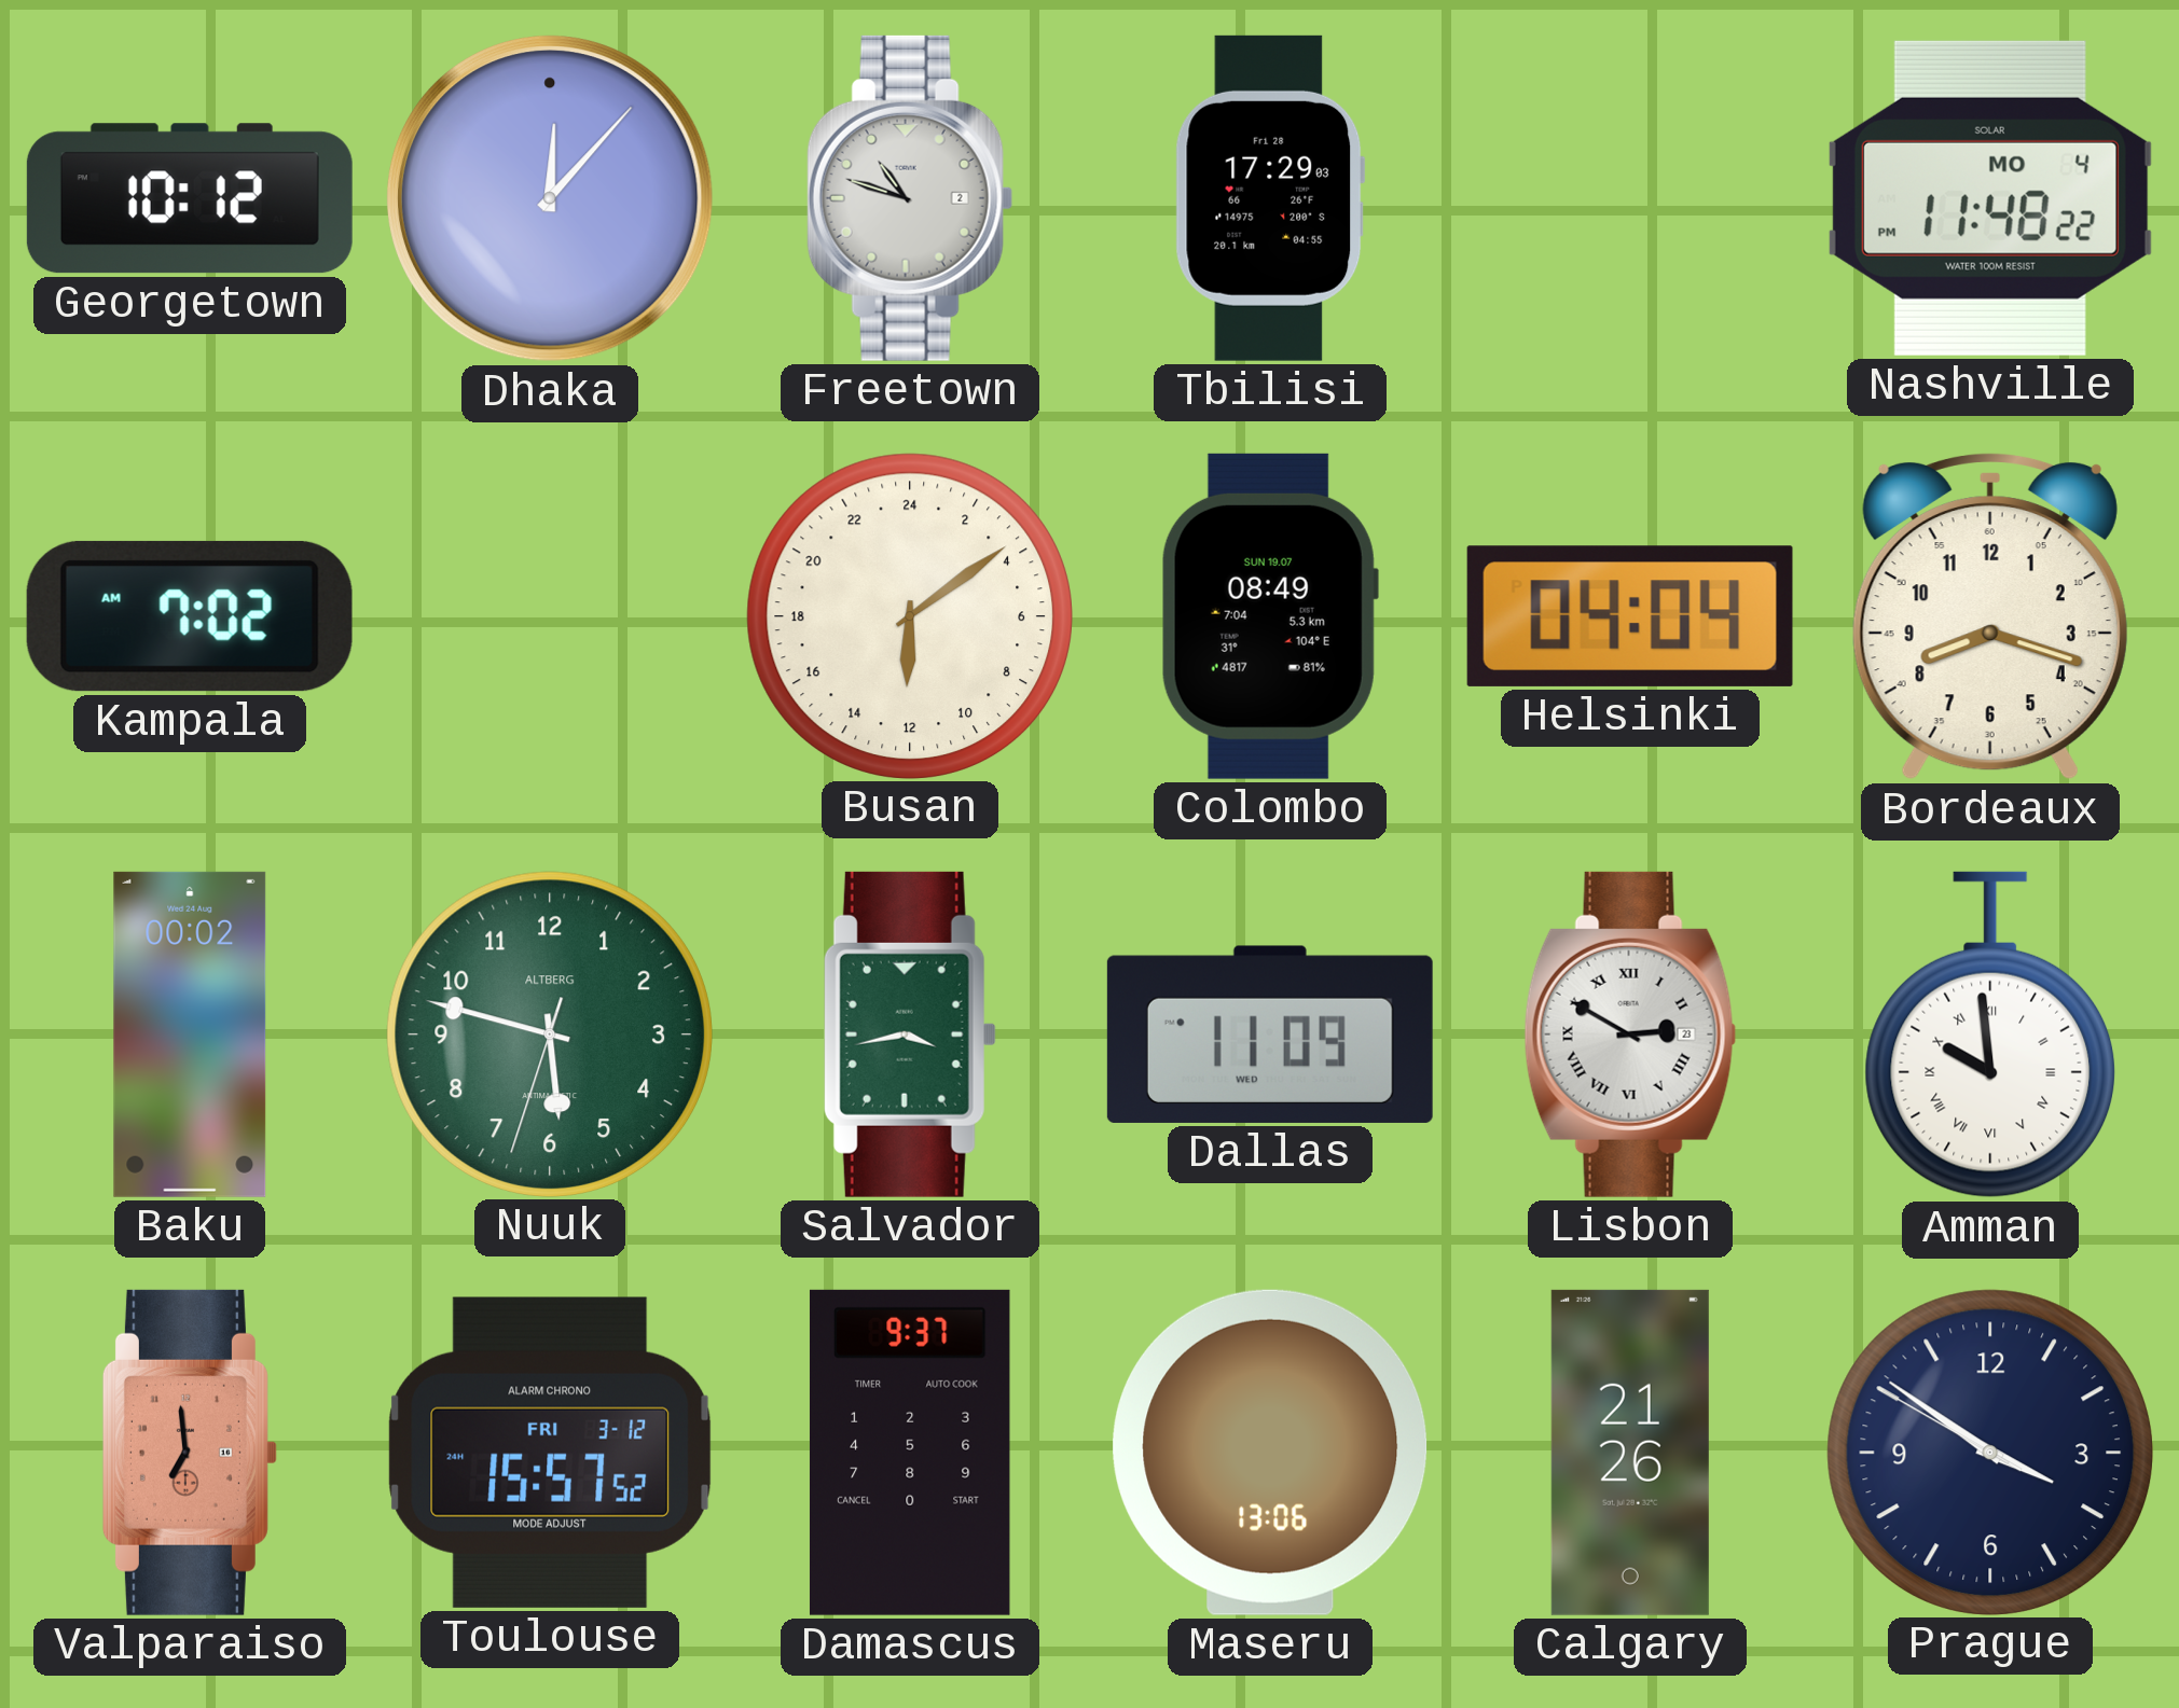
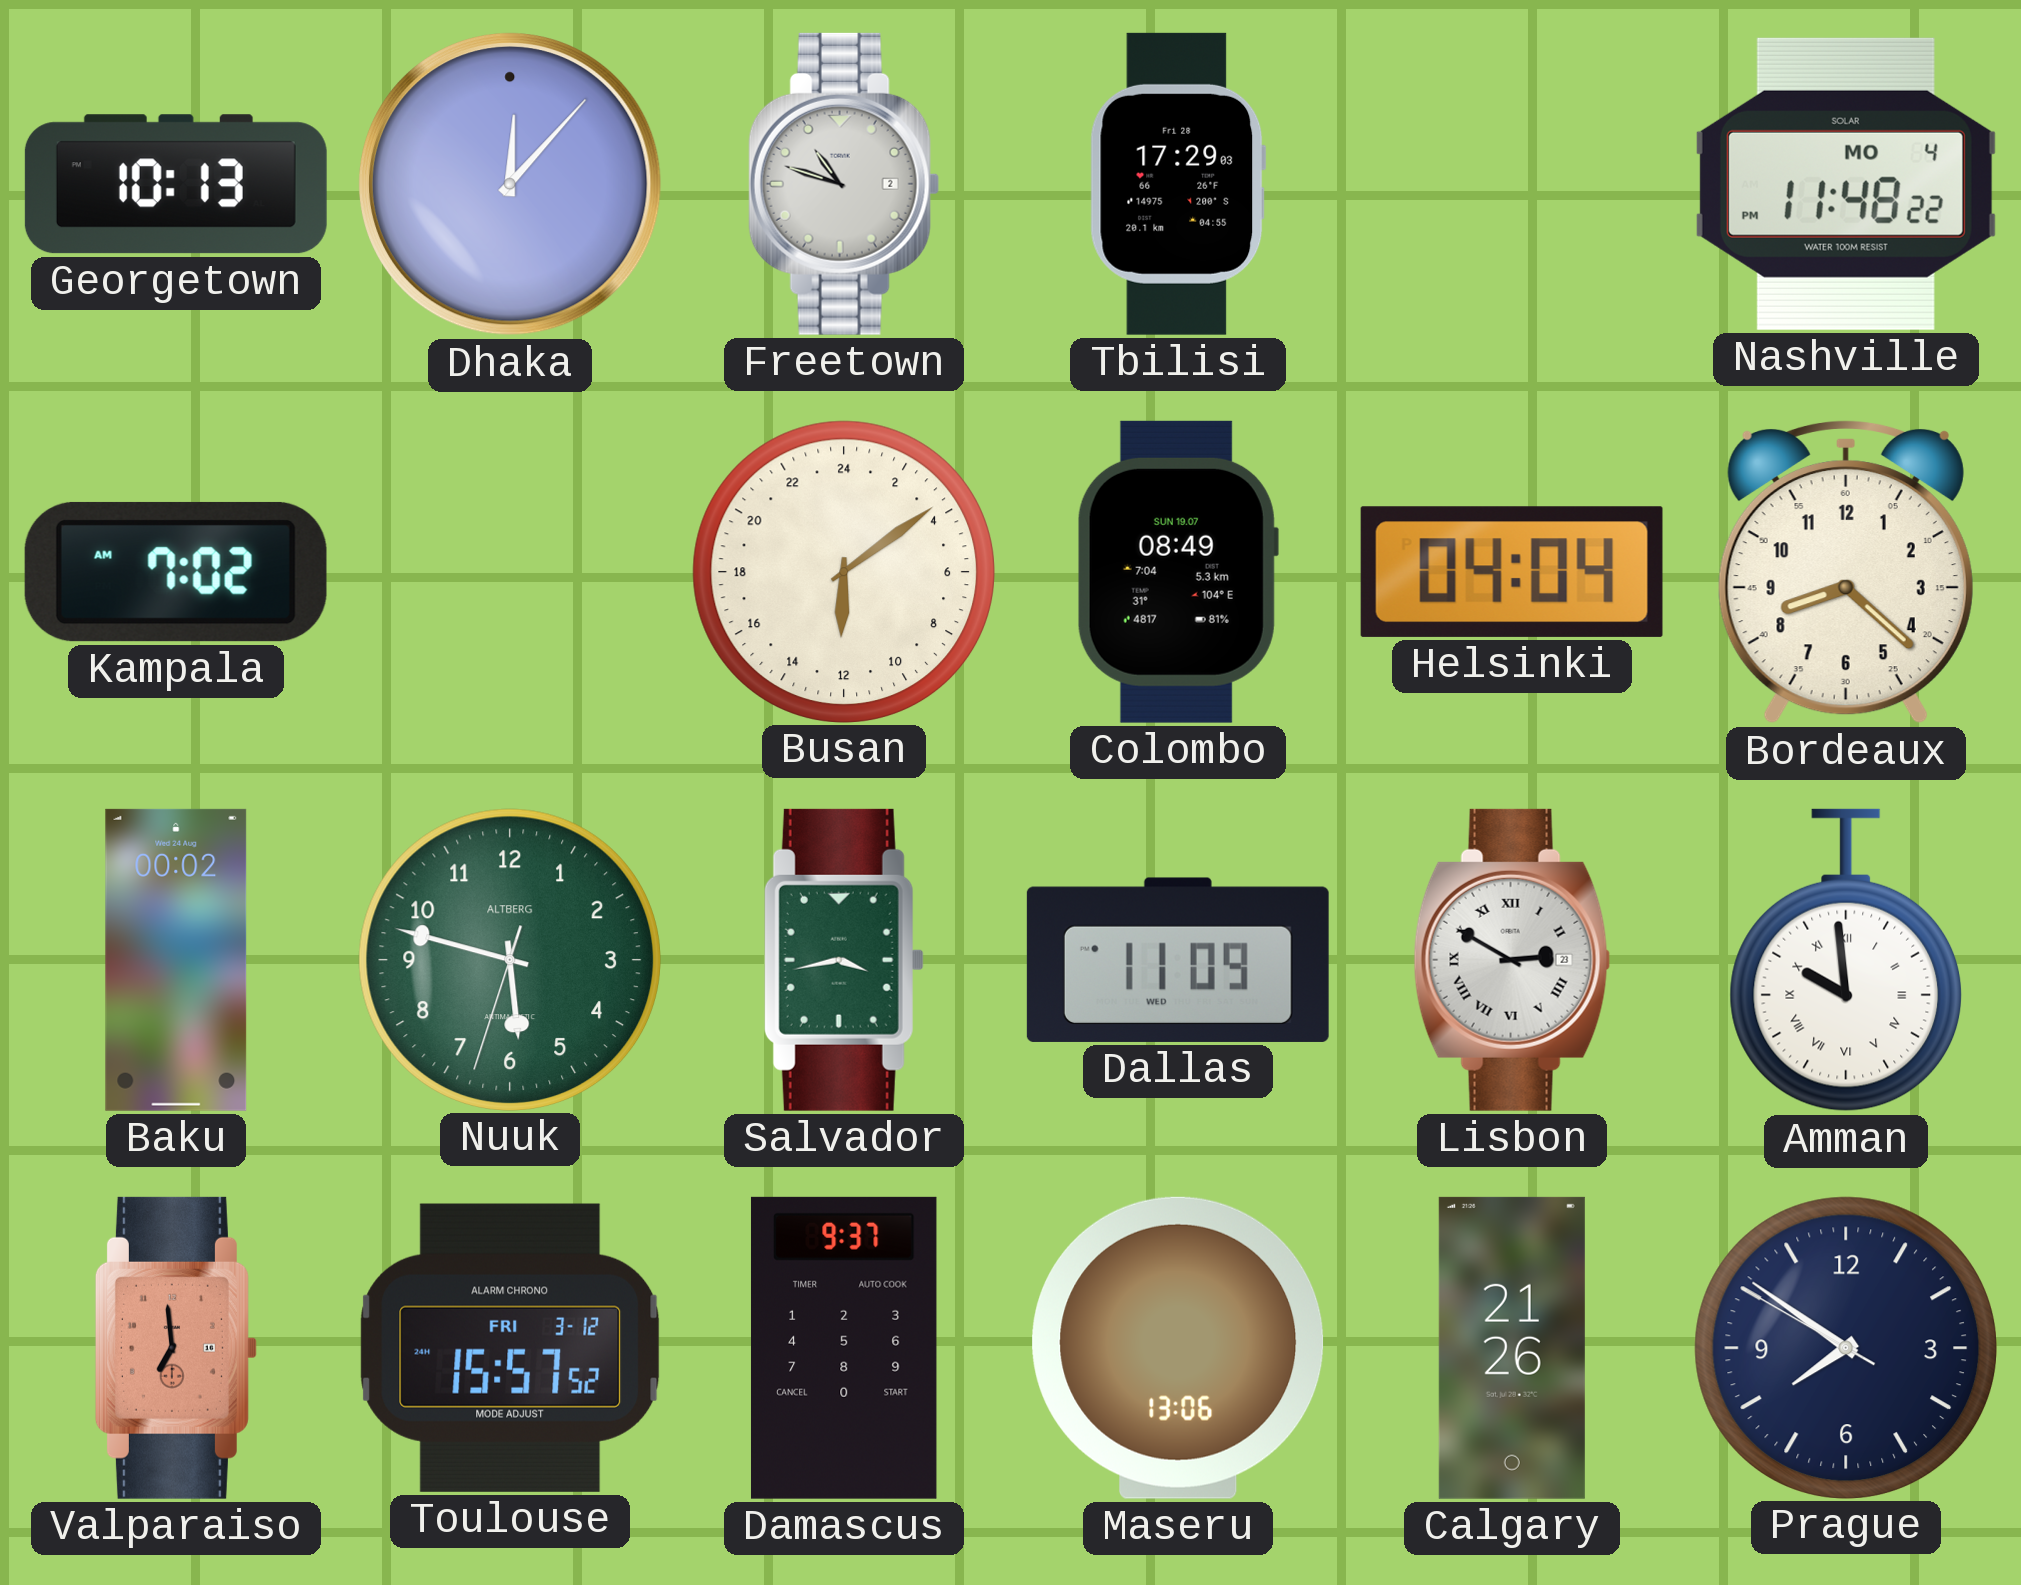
Georgetown: 10:12 -> 10:13 (176, 184)
Bordeaux: 8:18 -> 8:22 (1846, 572)
Prague: 3:50 -> 7:50 (1845, 1347)
